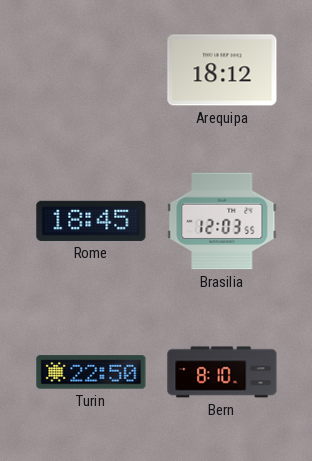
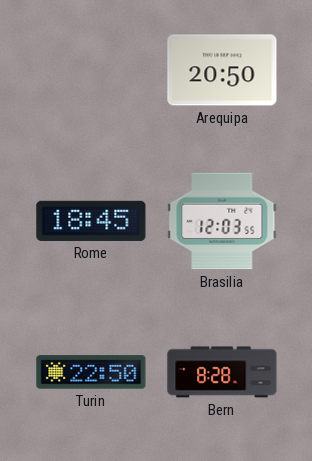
Arequipa: 18:12 -> 20:50 (222, 70)
Bern: 8:10 -> 8:28 (222, 372)
